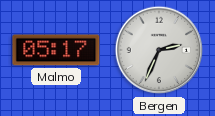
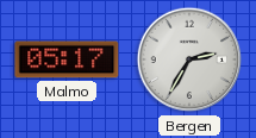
Bergen: 2:34 -> 2:35 (189, 59)
